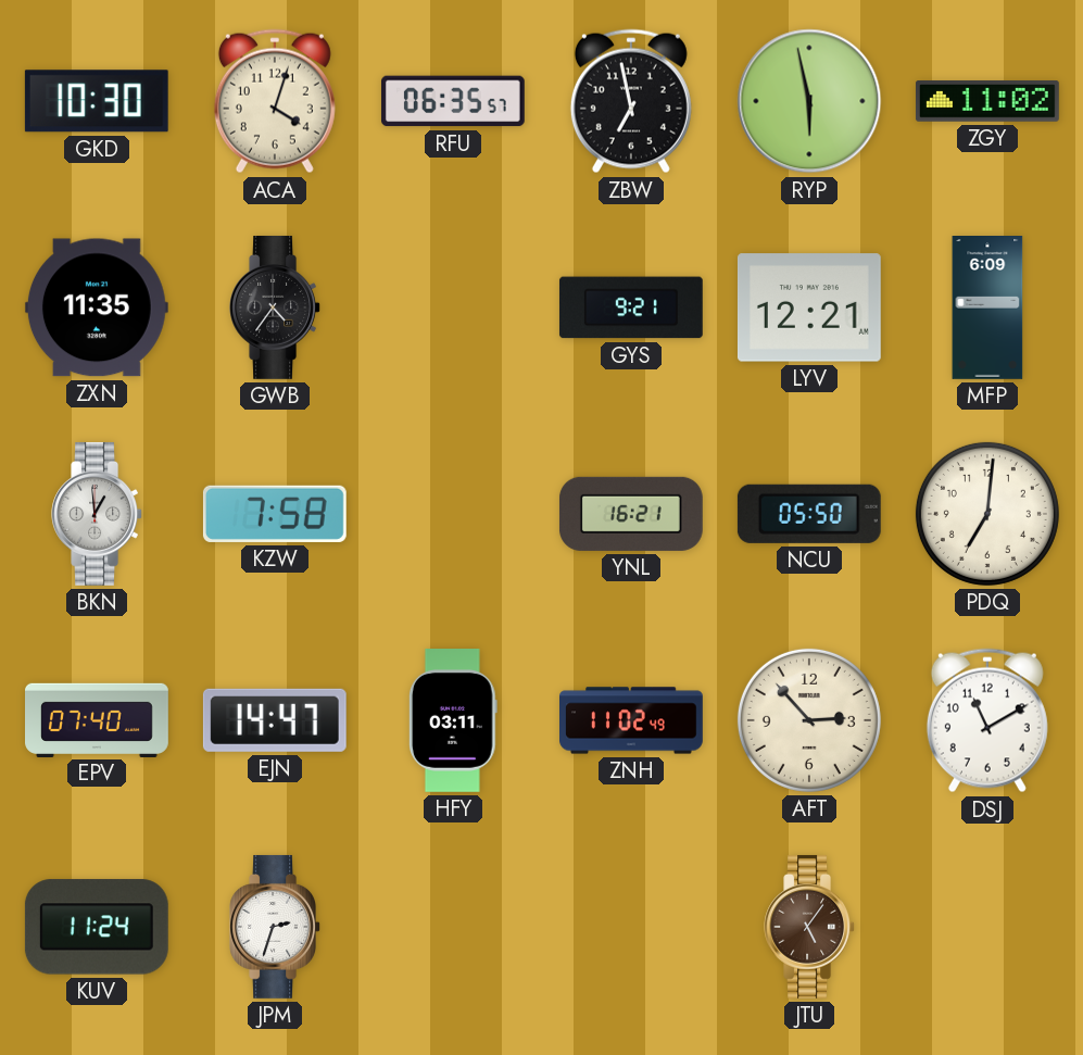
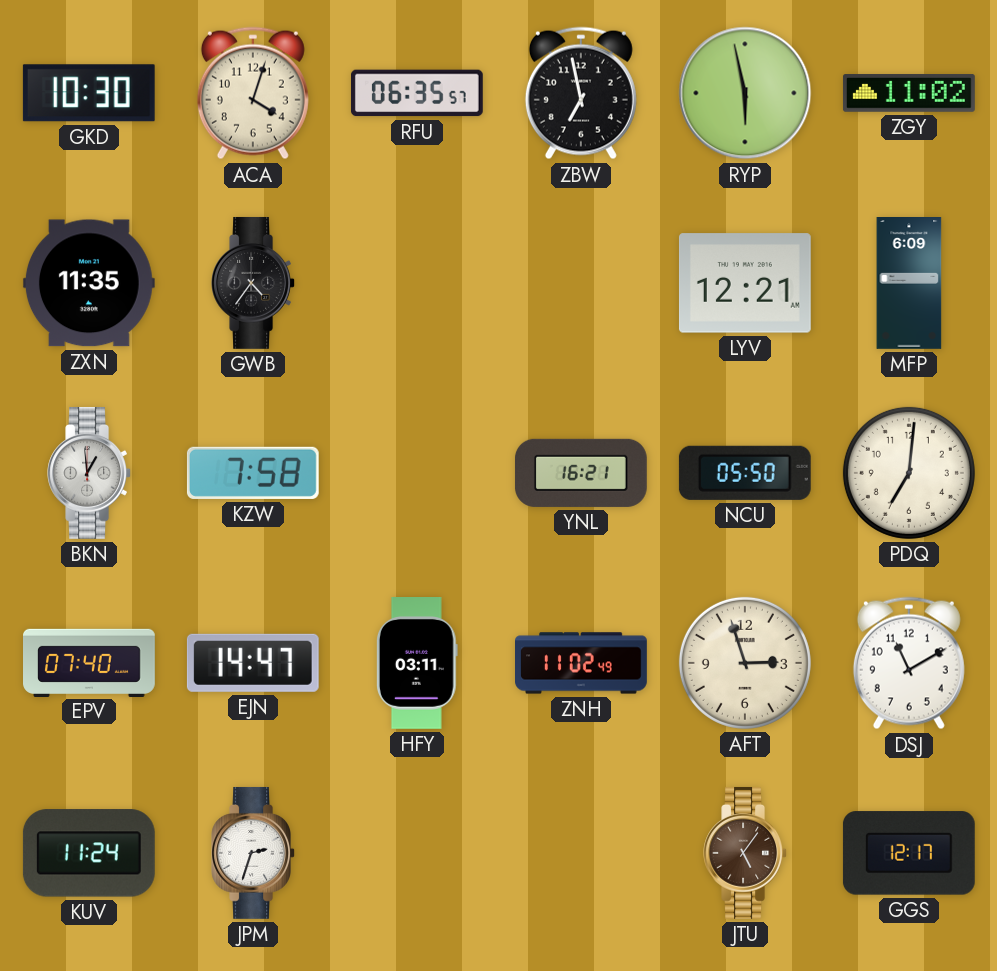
GYS: 9:21 -> none (631, 307)
AFT: 2:53 -> 2:57 (745, 663)
GGS: none -> 12:17 (909, 853)
